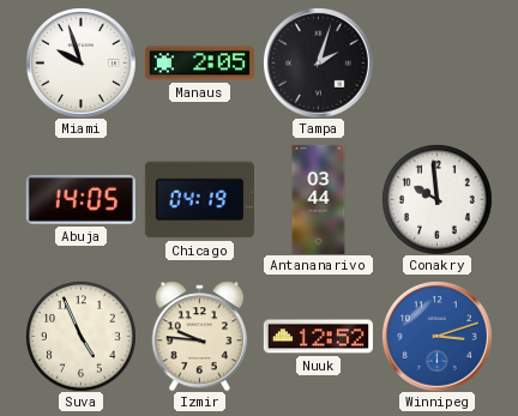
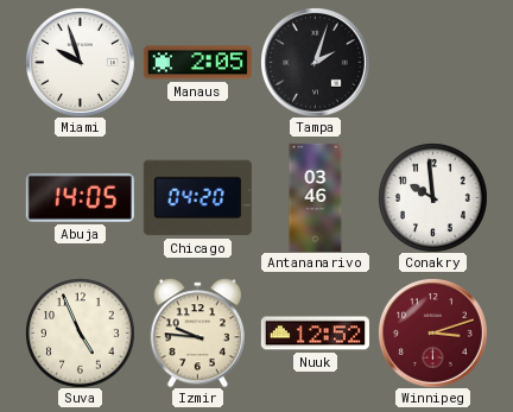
Chicago: 04:19 -> 04:20 (197, 198)
Antananarivo: 03:44 -> 03:46 (316, 197)
Winnipeg dial: blue -> burgundy (433, 334)
